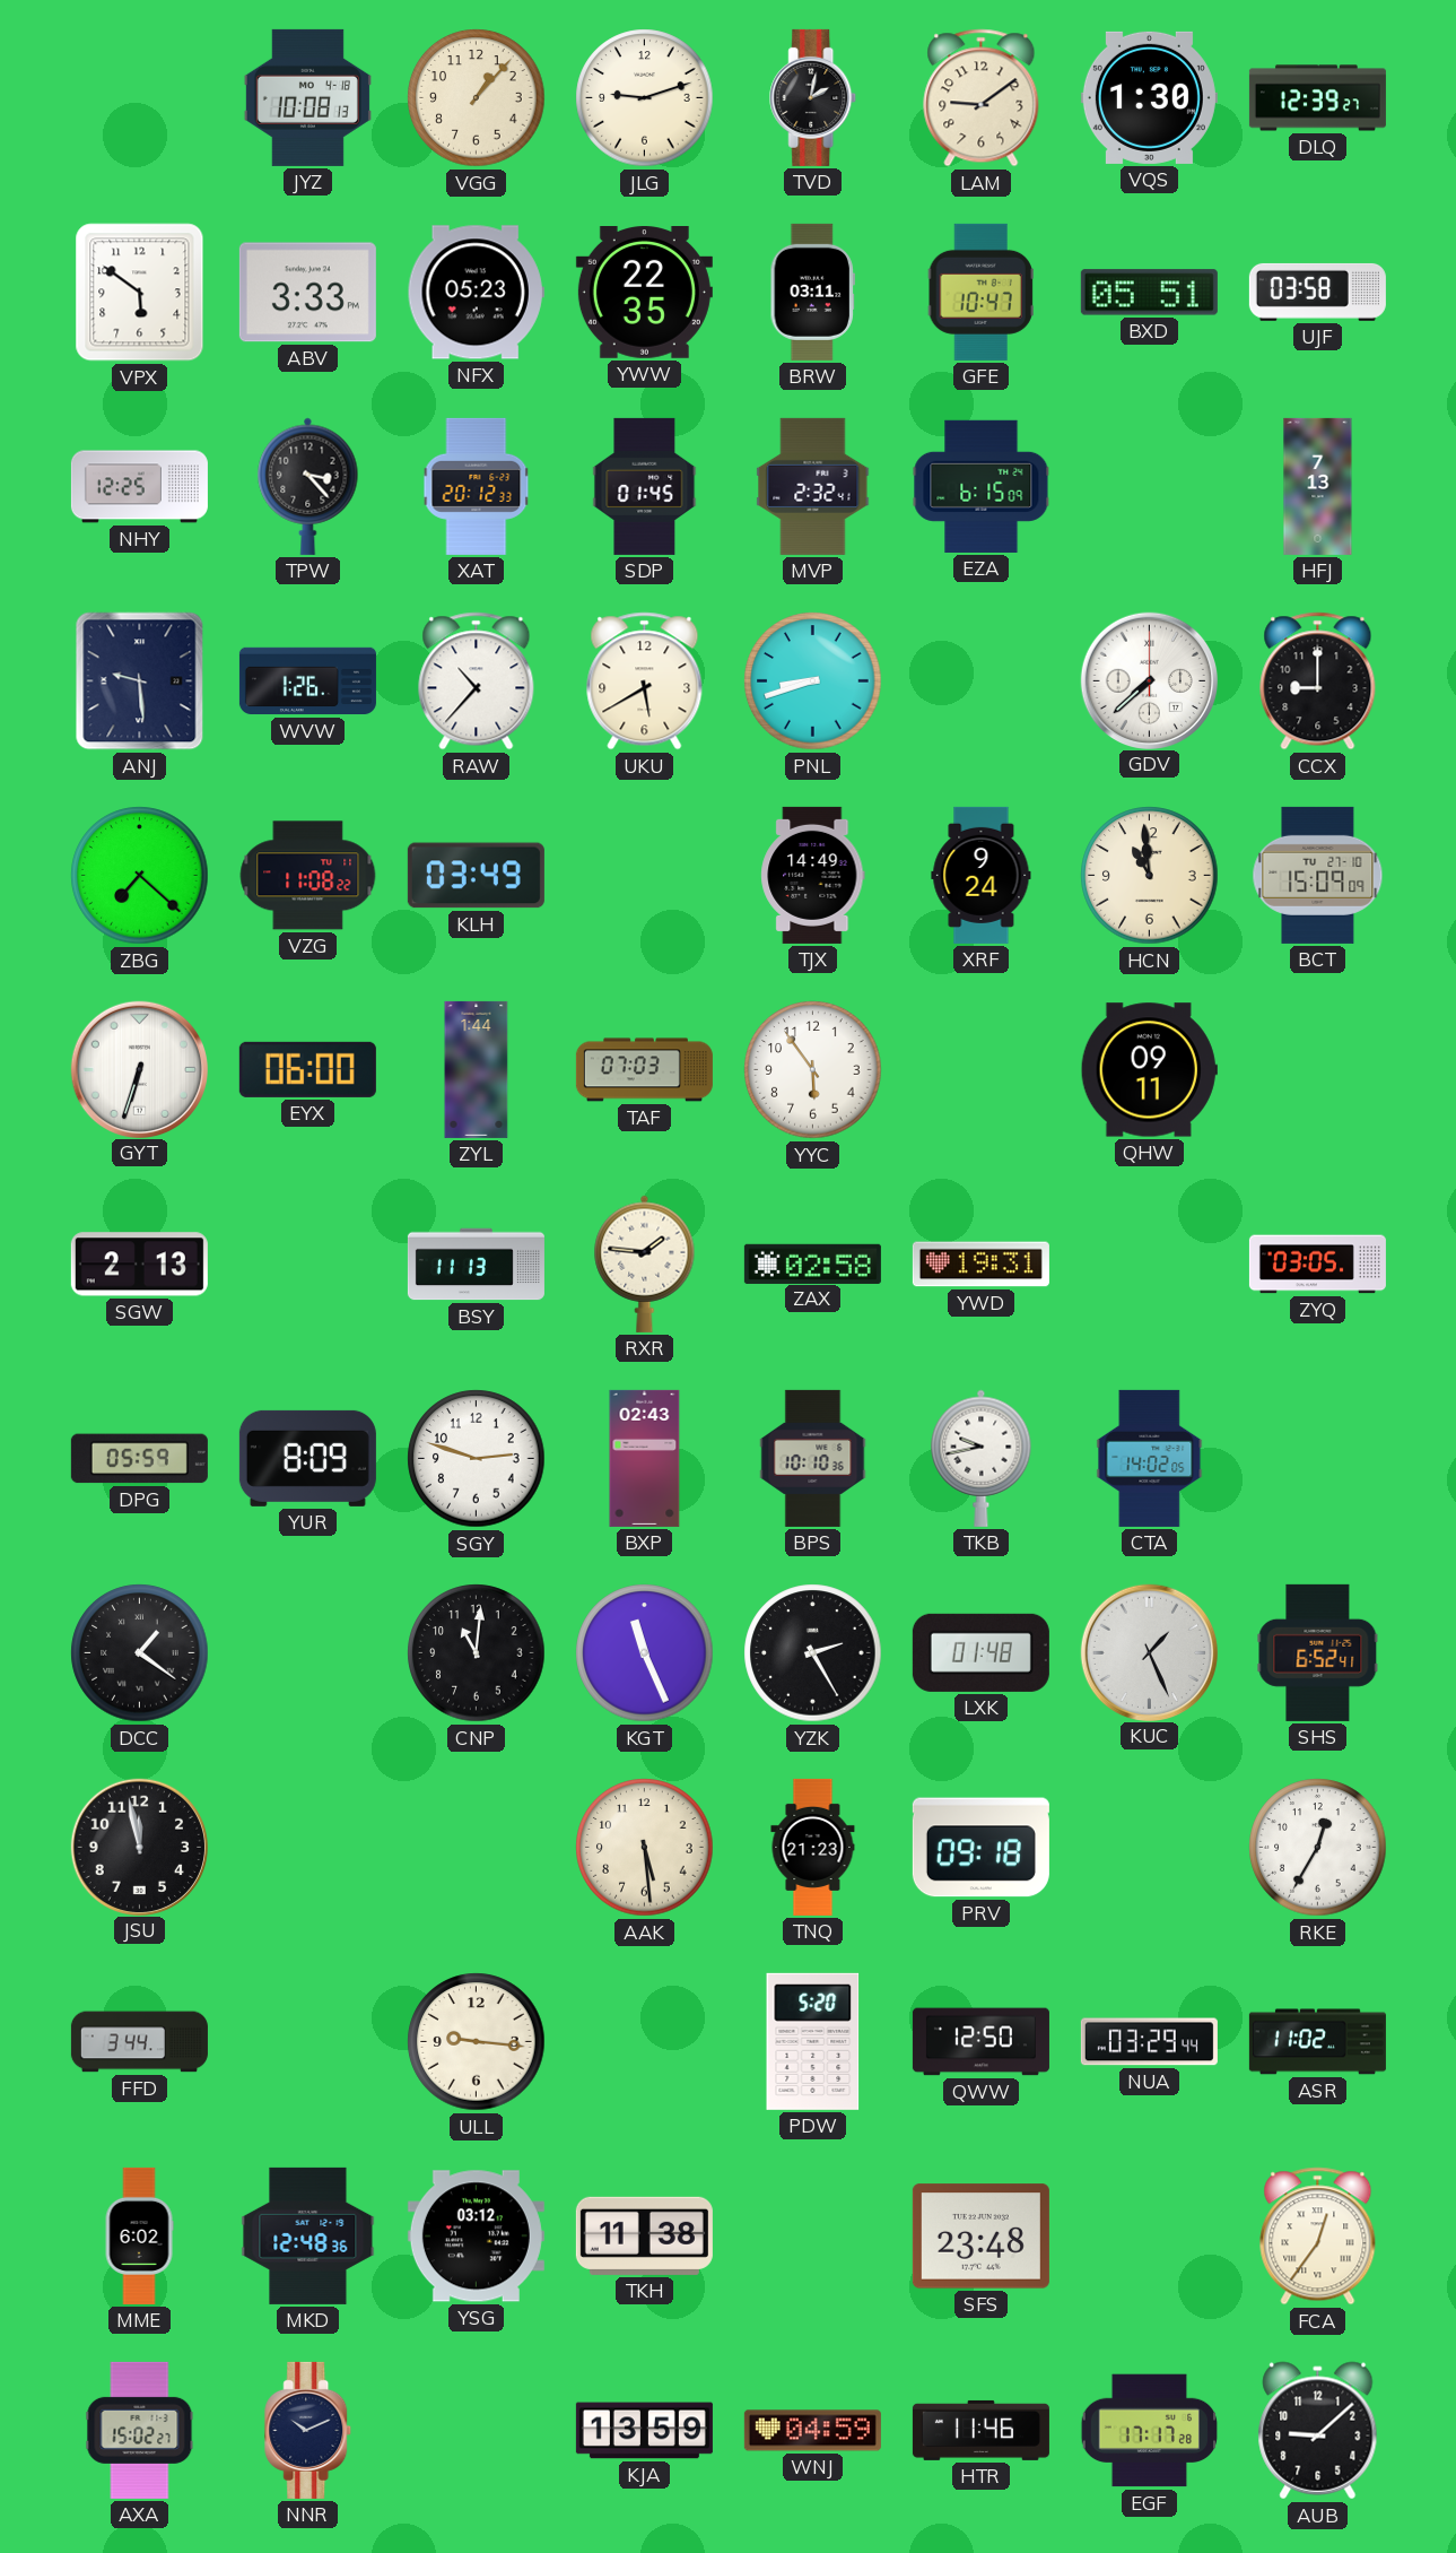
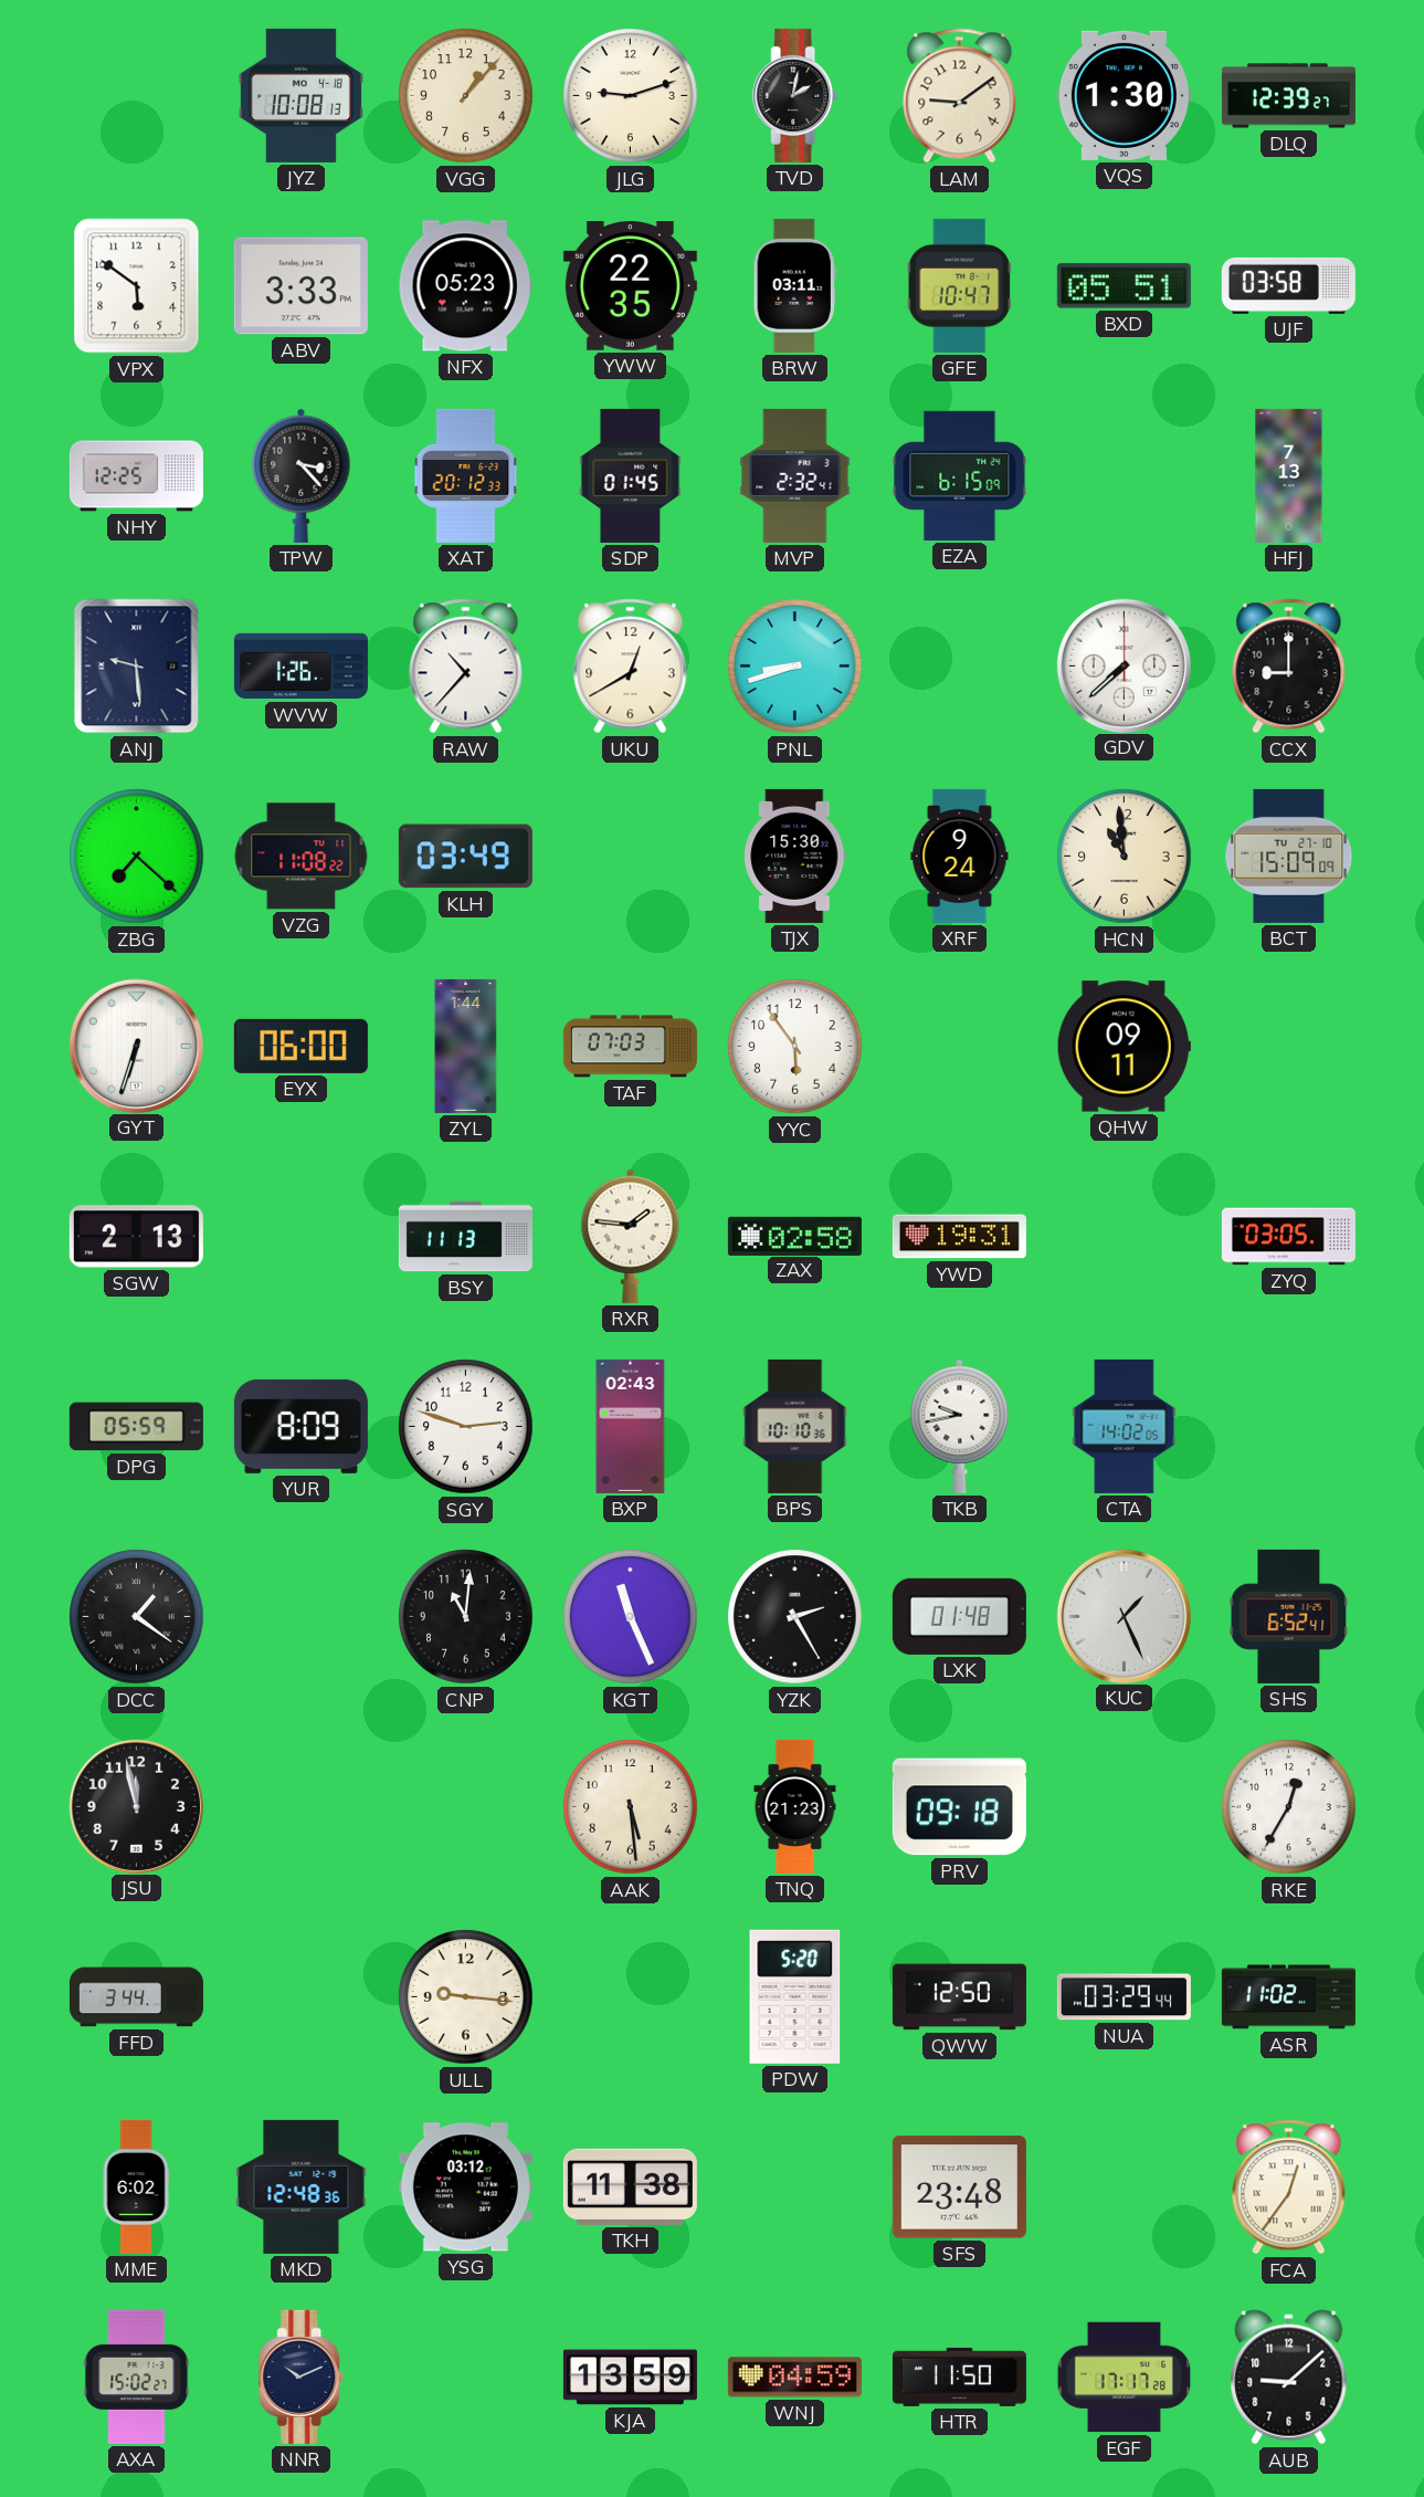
UKU: 5:40 -> 12:40 (631, 667)
TJX: 14:49 -> 15:30 (795, 856)
HTR: 11:46 -> 11:50 (959, 2377)
